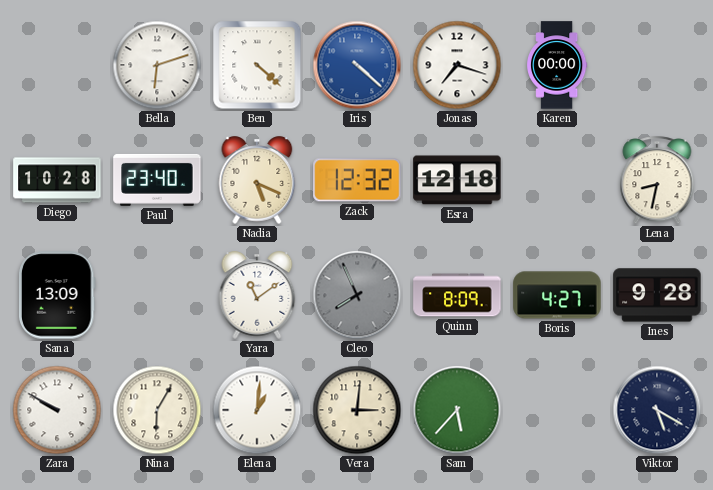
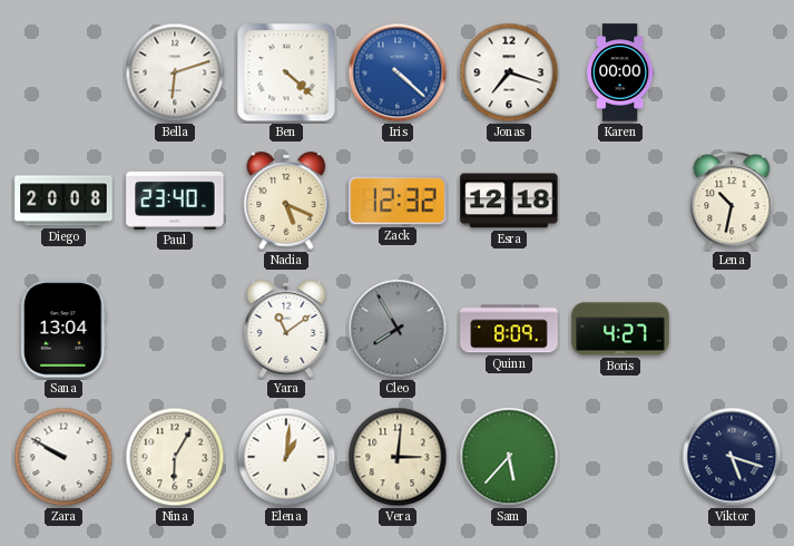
Diego: 10:28 -> 20:08 (63, 201)
Lena: 8:32 -> 10:32 (732, 202)
Sana: 13:09 -> 13:04 (63, 329)
Cleo: 7:56 -> 7:55 (398, 329)
Ines: 9:28 -> none (657, 295)
Viktor: 5:20 -> 5:18 (732, 457)
